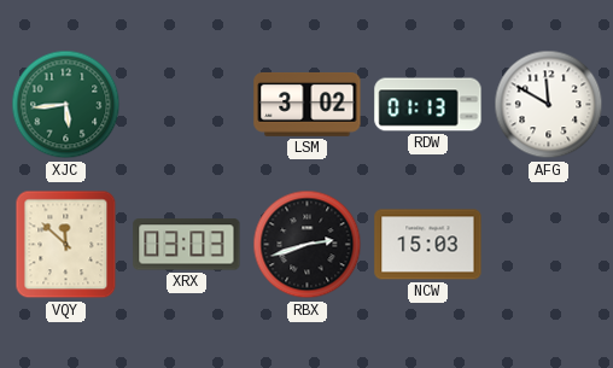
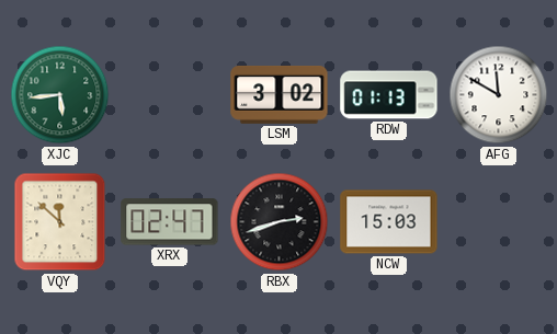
XRX: 03:03 -> 02:47 (170, 222)
